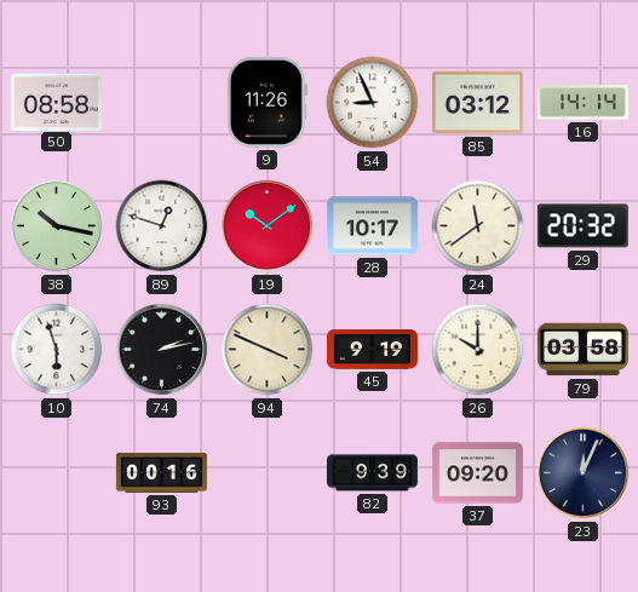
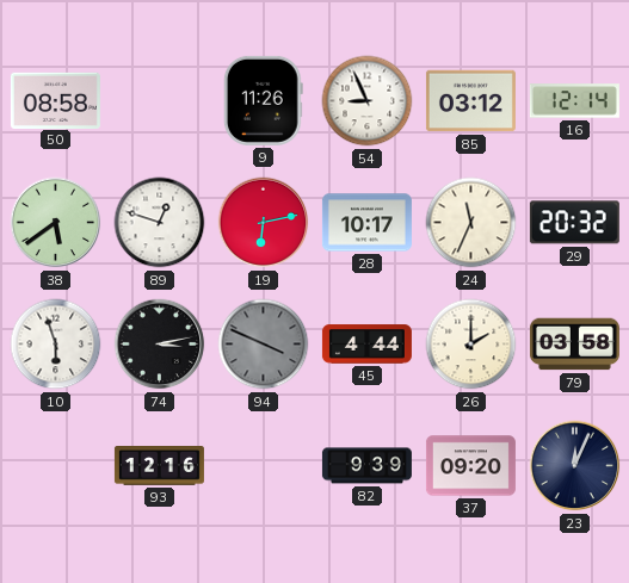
16: 14:14 -> 12:14 (574, 101)
38: 10:17 -> 5:39 (56, 223)
19: 10:09 -> 6:13 (264, 223)
24: 11:39 -> 11:34 (471, 223)
74: 2:13 -> 3:13 (160, 345)
94 dial: cream -> grey (264, 345)
45: 9:19 -> 4:44 (366, 345)
26: 10:00 -> 2:00 (471, 345)
93: 00:16 -> 12:16 (159, 466)
